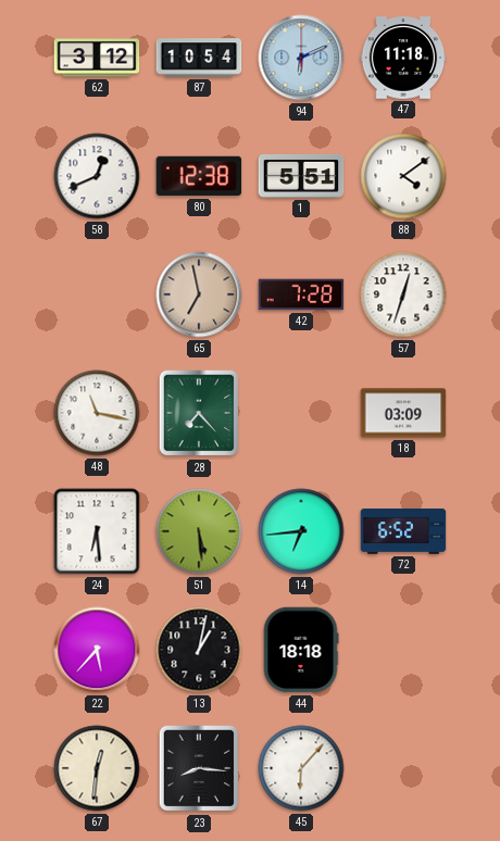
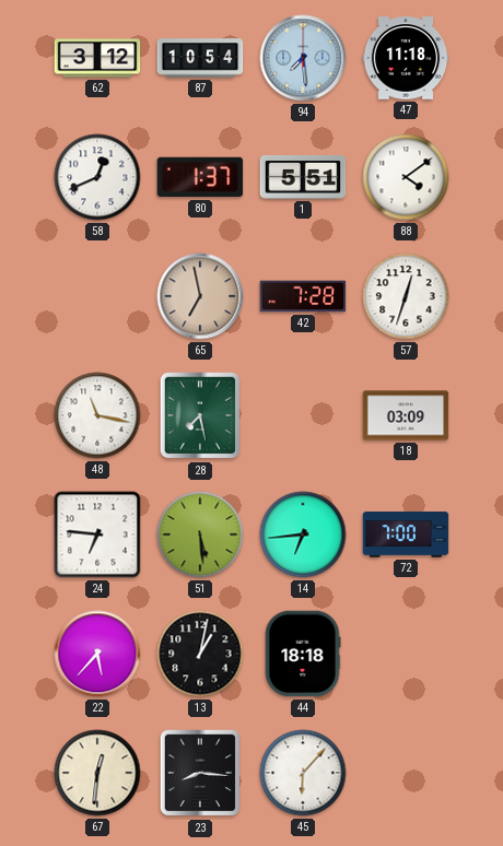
94: 6:11 -> 7:29 (303, 58)
80: 12:38 -> 1:37 (200, 177)
28: 7:23 -> 7:28 (200, 415)
24: 6:29 -> 6:46 (97, 534)
72: 6:52 -> 7:00 (406, 534)
